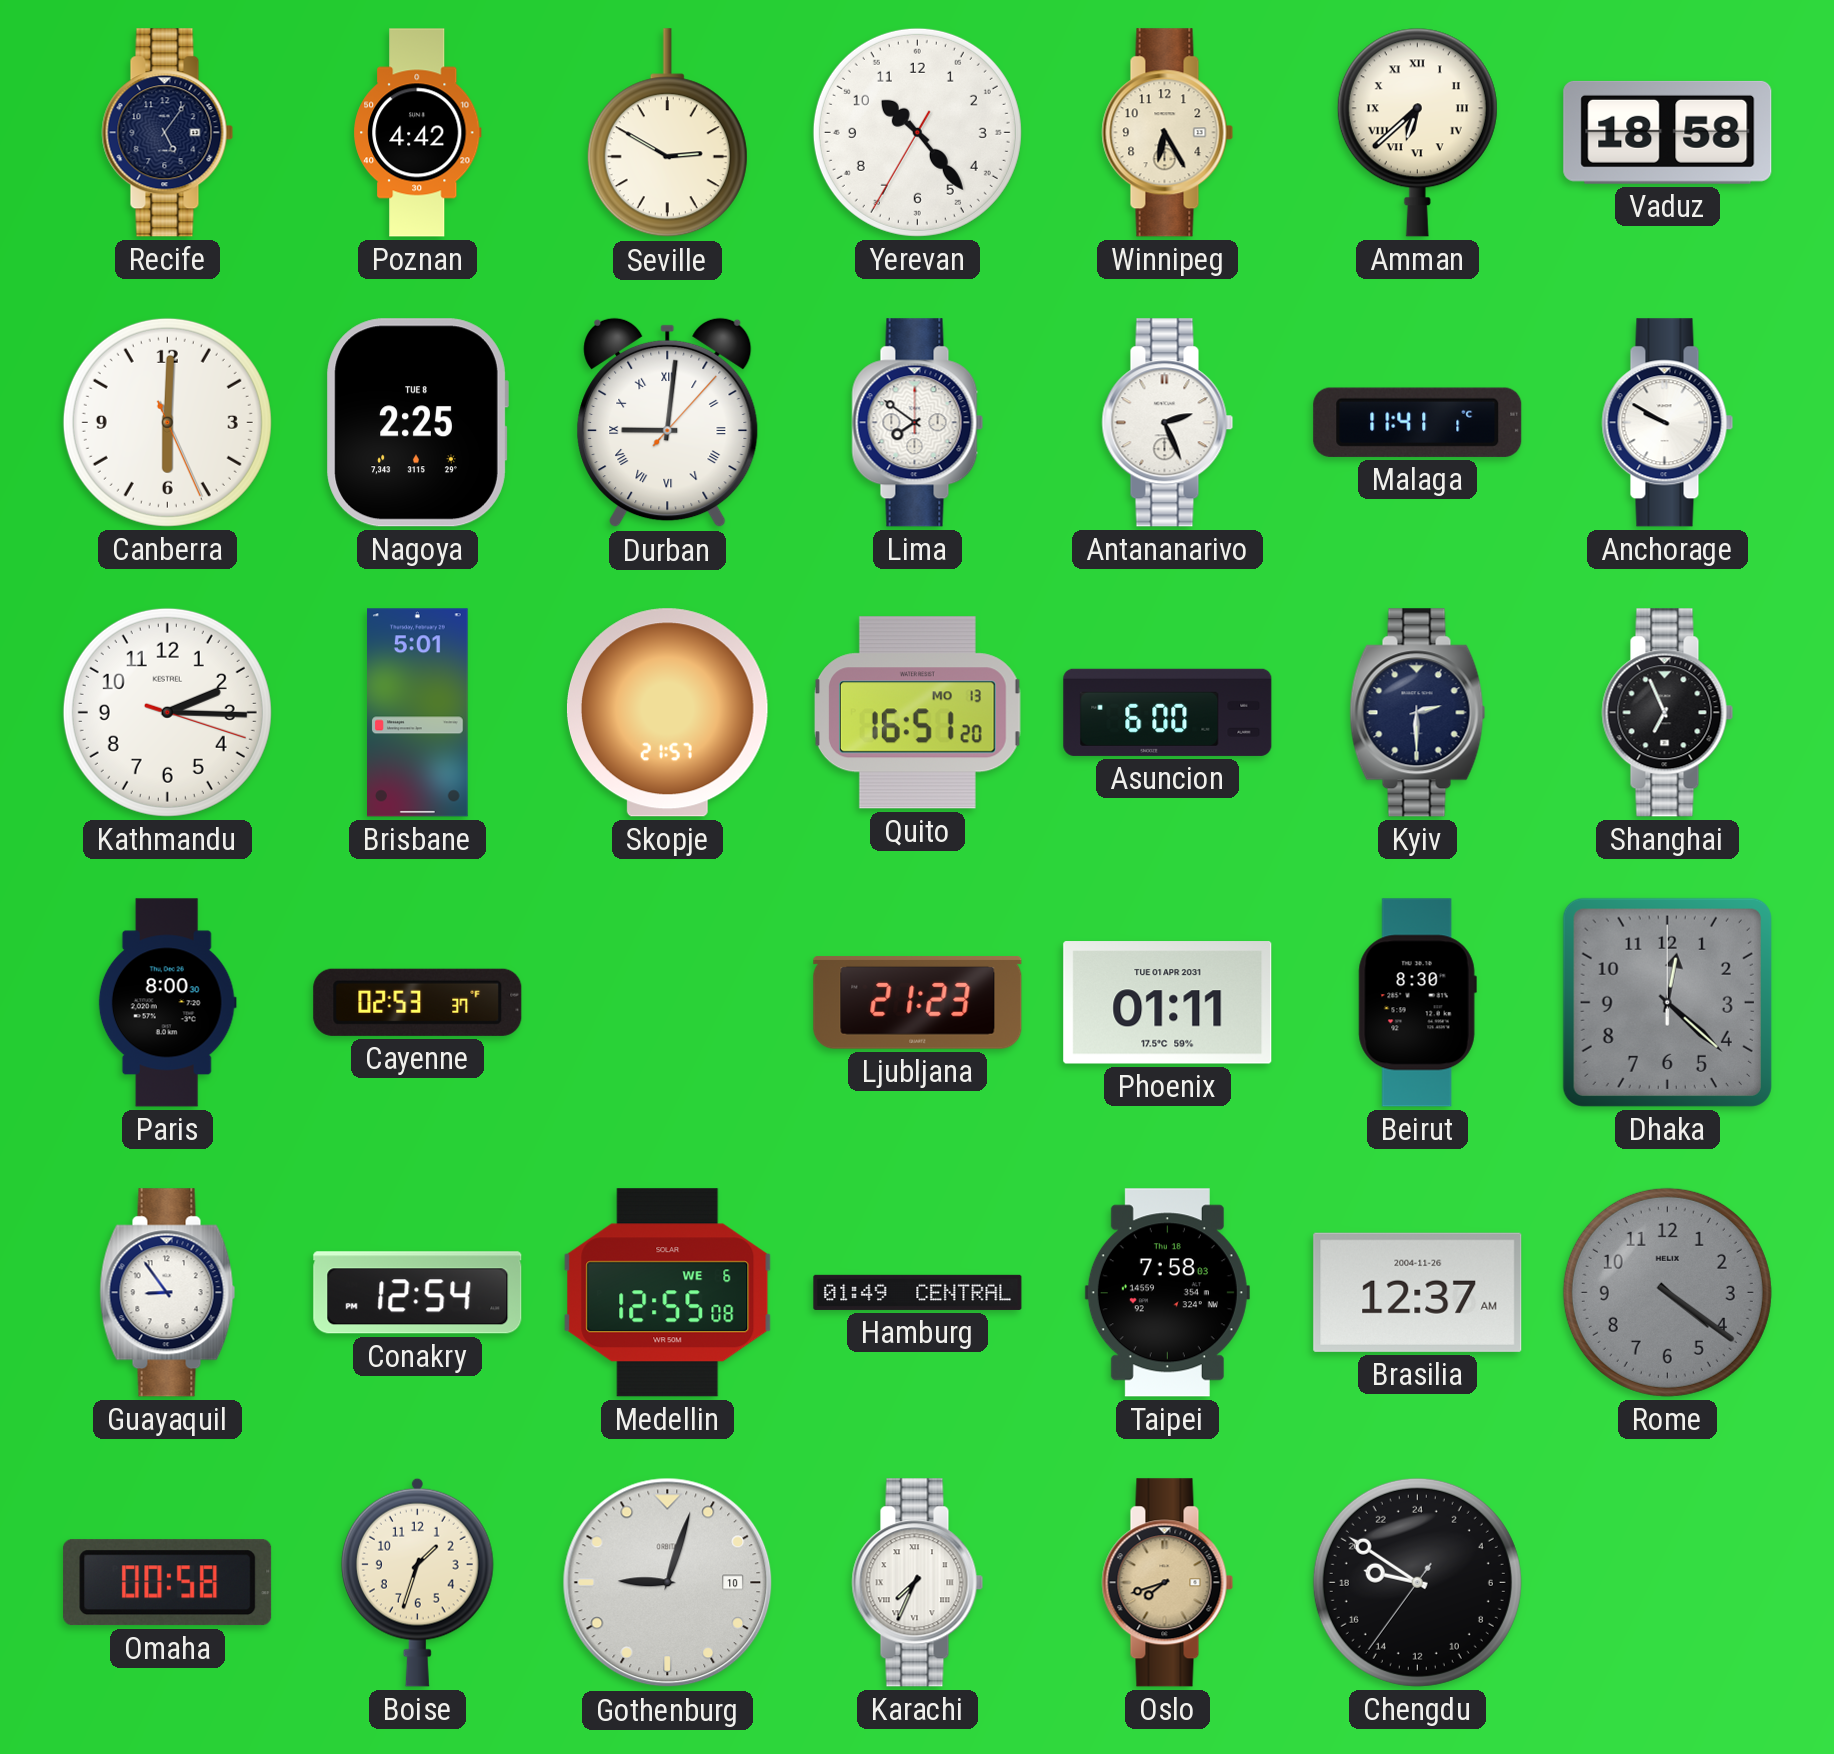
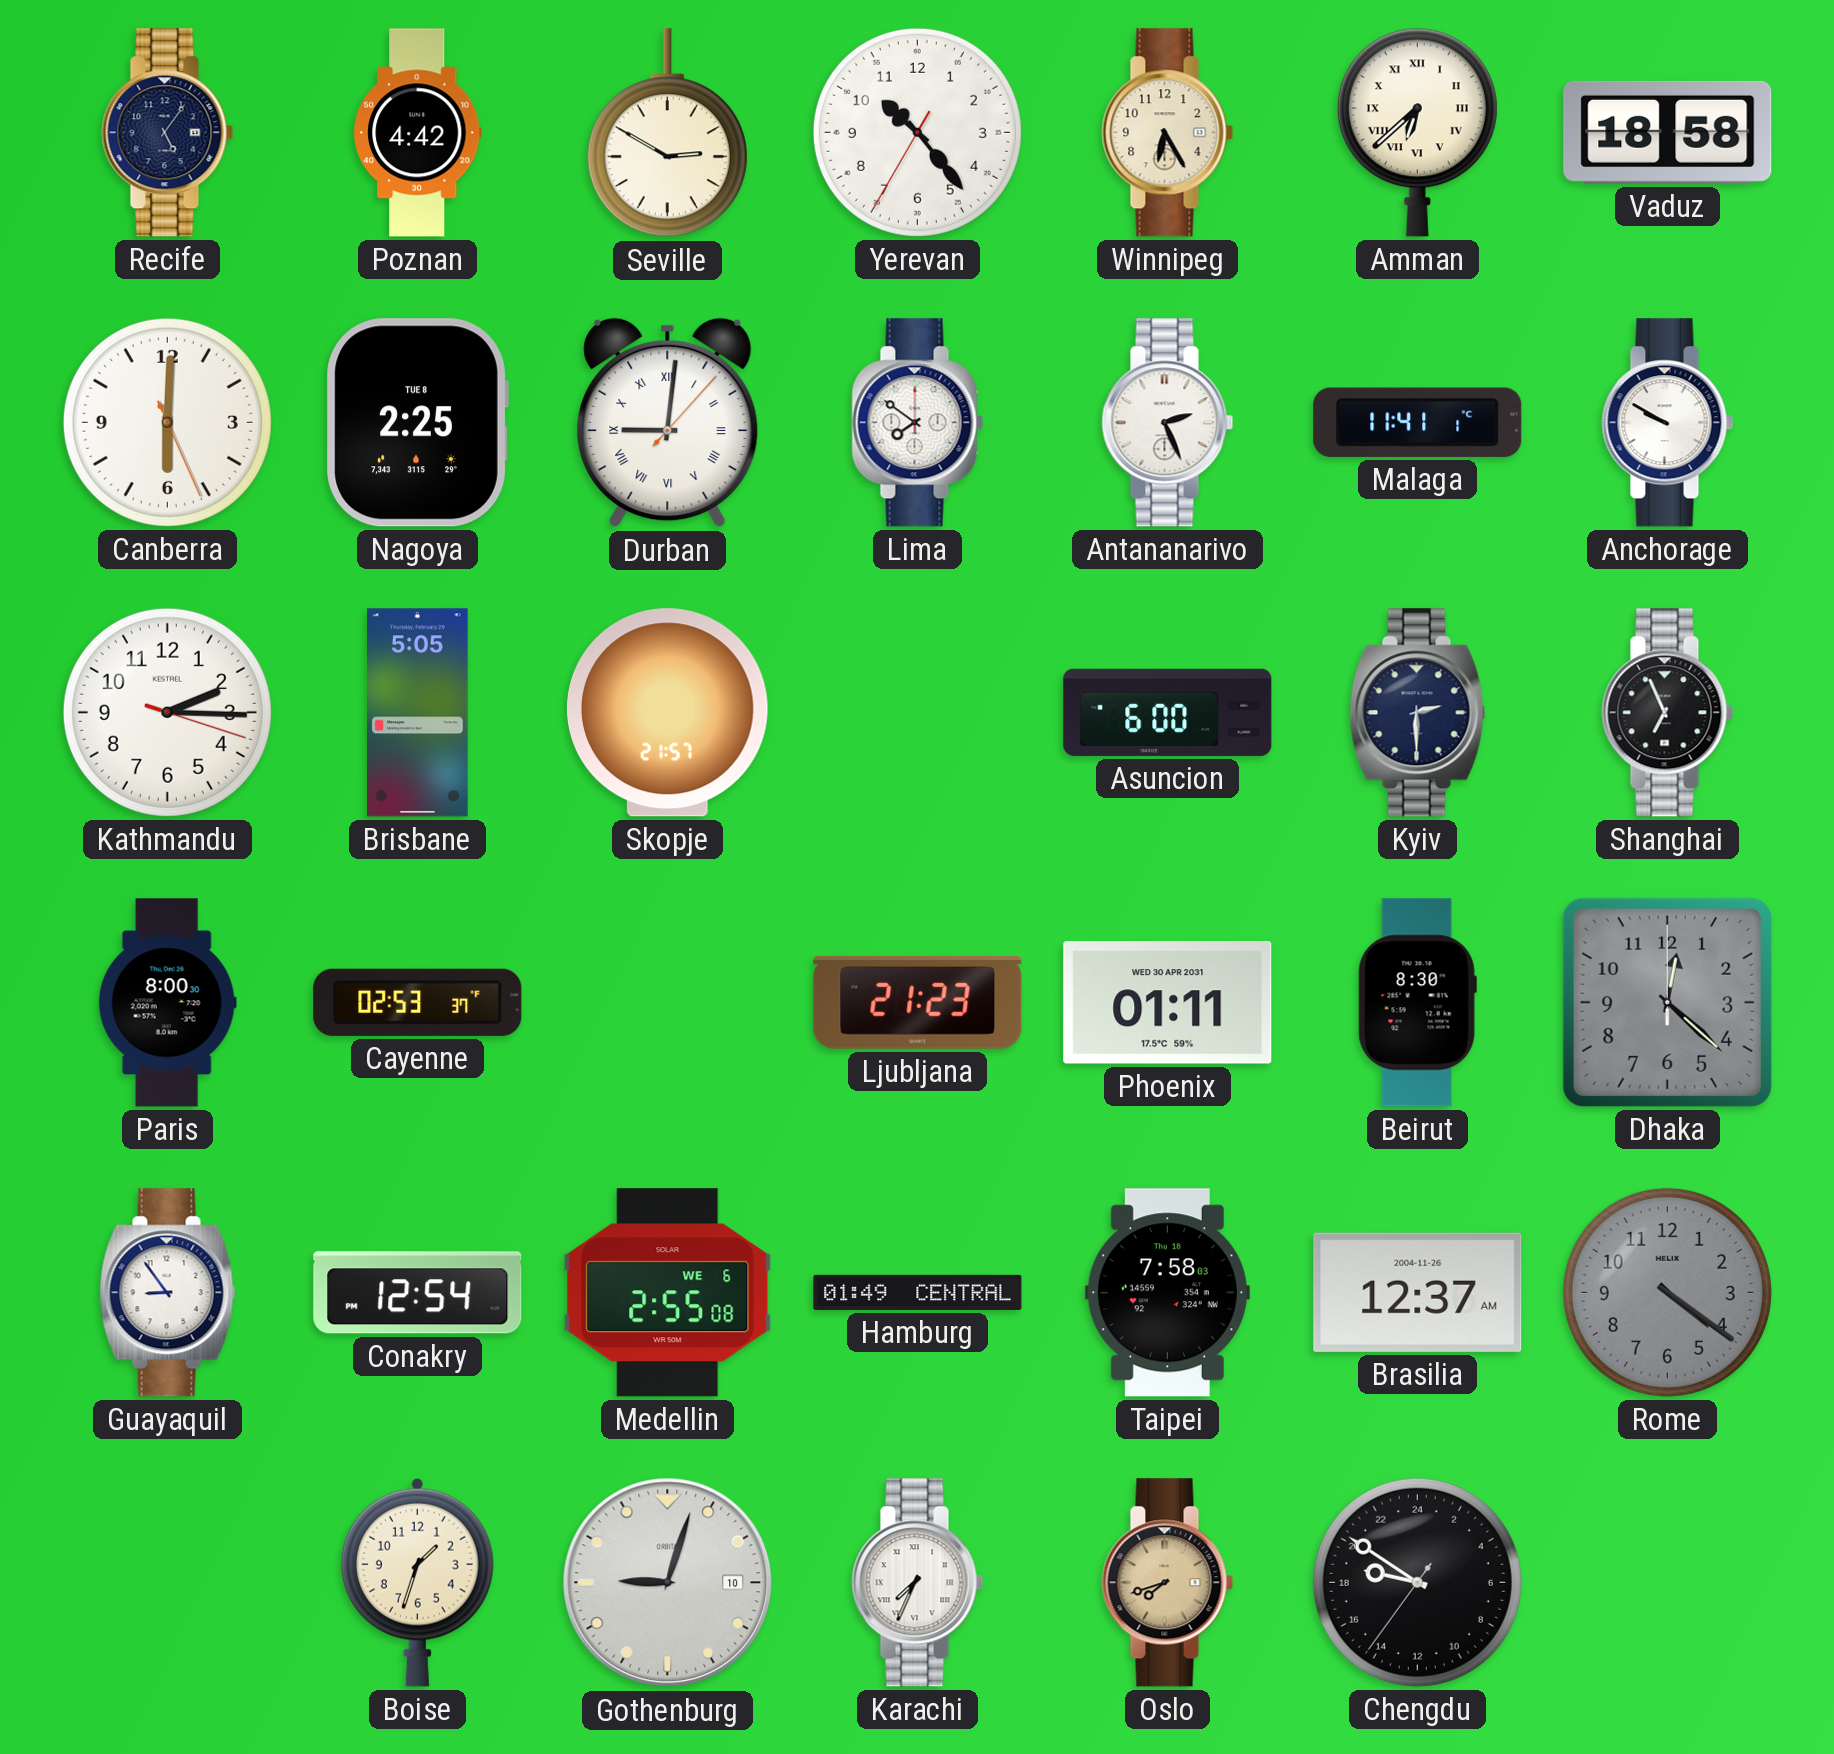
Brisbane: 5:01 -> 5:05 (418, 713)
Quito: 16:51 -> none (917, 713)
Phoenix date: TUE 01 APR 2031 -> WED 30 APR 2031 (1168, 1003)
Medellin: 12:55 -> 2:55 (668, 1293)
Omaha: 00:58 -> none (168, 1583)
